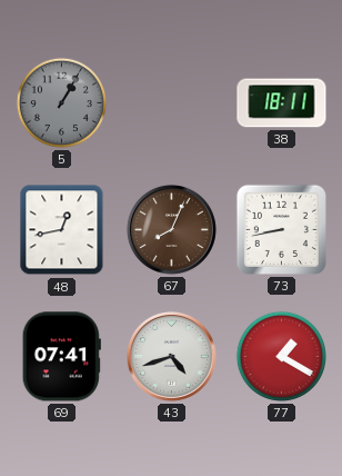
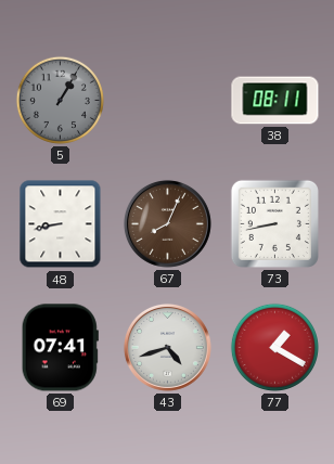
38: 18:11 -> 08:11 (275, 101)
48: 12:43 -> 8:43 (61, 224)
